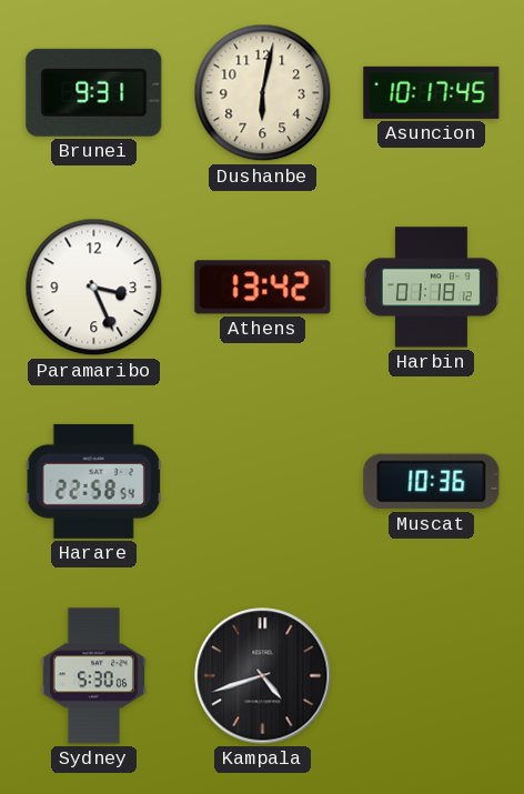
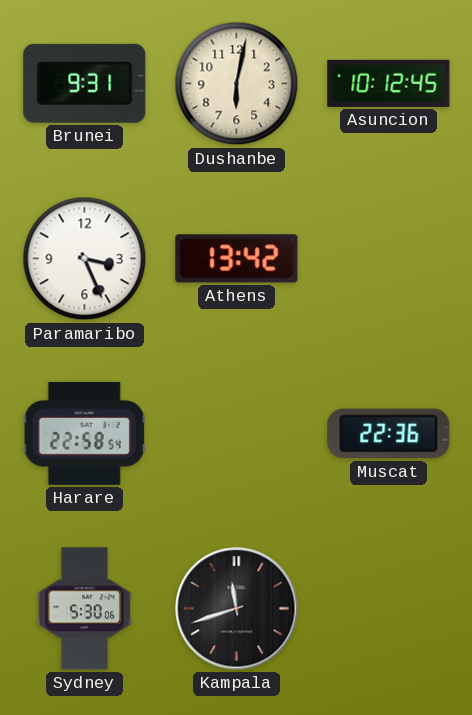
Asuncion: 10:17 -> 10:12 (389, 83)
Harbin: 01:18 -> none (431, 288)
Muscat: 10:36 -> 22:36 (389, 434)
Kampala: 4:42 -> 11:42 (237, 609)
